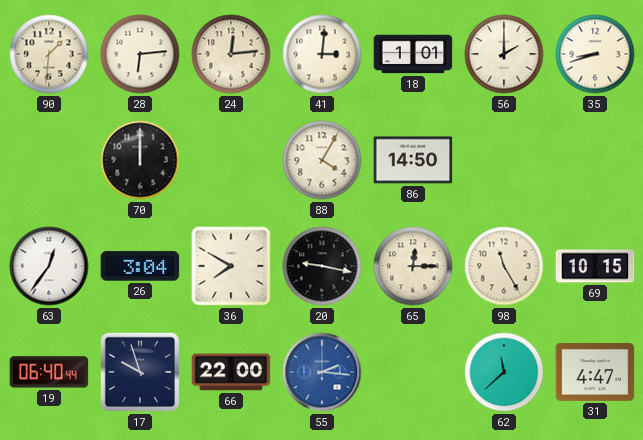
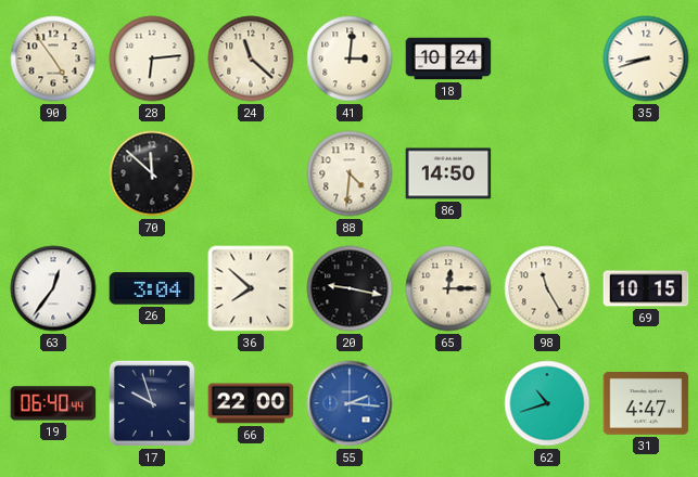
90: 1:31 -> 4:54 (53, 59)
24: 12:14 -> 11:22 (251, 59)
18: 1:01 -> 10:24 (448, 59)
56: 2:00 -> none (504, 54)
70: 12:00 -> 11:52 (152, 173)
88: 4:05 -> 4:31 (350, 173)
36: 7:50 -> 7:52 (251, 288)
62: 11:38 -> 10:42 (547, 403)
